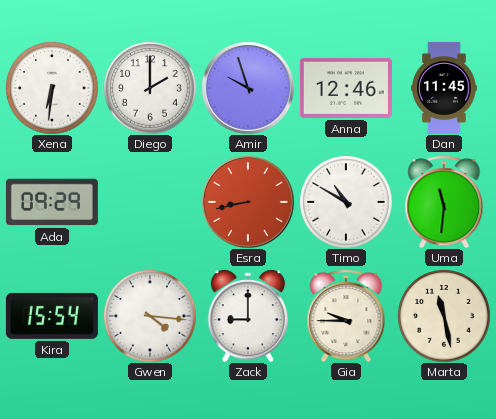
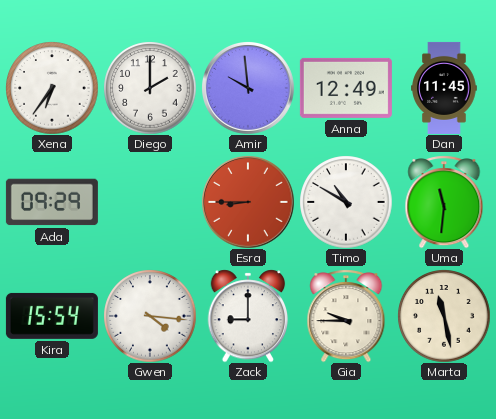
Xena: 6:31 -> 6:36 (52, 88)
Amir: 9:57 -> 9:59 (248, 88)
Anna: 12:46 -> 12:49 (346, 88)
Esra: 8:43 -> 8:45 (248, 202)
